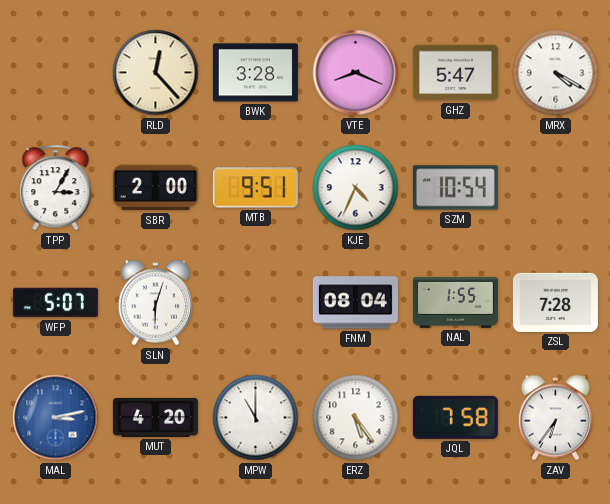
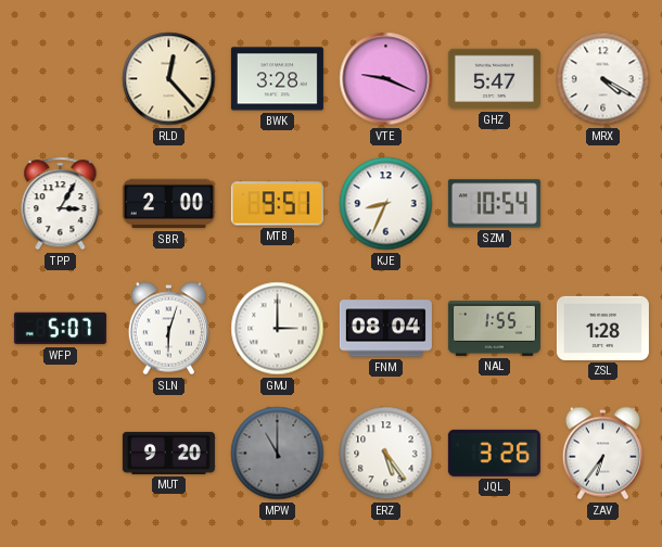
VTE: 8:19 -> 9:19 (386, 79)
KJE: 4:34 -> 8:34 (386, 204)
GMJ: none -> 3:00 (278, 329)
ZSL: 7:28 -> 1:28 (602, 328)
MAL: 3:13 -> none (56, 418)
MUT: 4:20 -> 9:20 (168, 453)
MPW dial: white -> grey (278, 454)
JQL: 7:58 -> 3:26 (494, 453)
